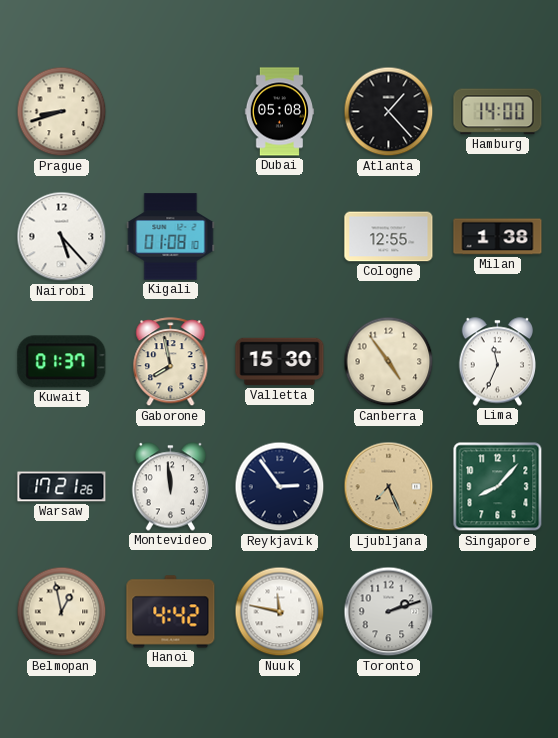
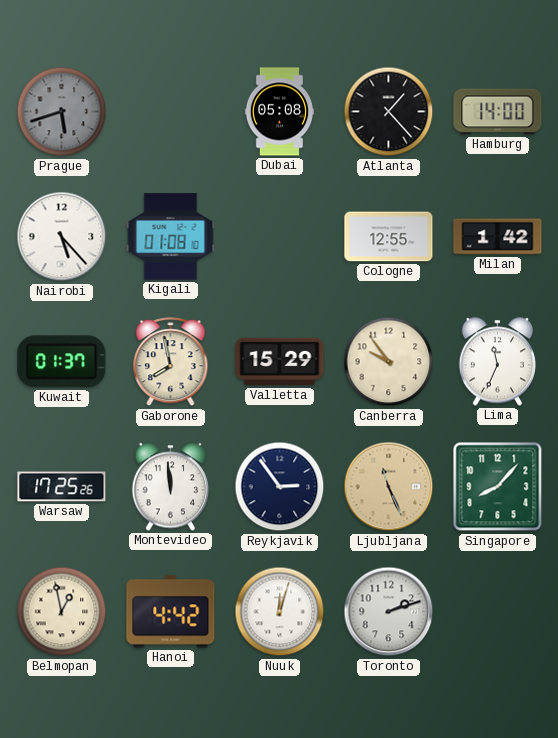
Prague: 8:42 -> 5:42 (62, 112)
Prague dial: cream -> grey (62, 112)
Milan: 1:38 -> 1:42 (498, 237)
Valletta: 15:30 -> 15:29 (280, 362)
Canberra: 4:54 -> 9:54 (389, 362)
Warsaw: 17:21 -> 17:25 (62, 487)
Ljubljana: 7:26 -> 11:26 (389, 487)
Nuuk: 11:47 -> 12:03 (280, 612)
